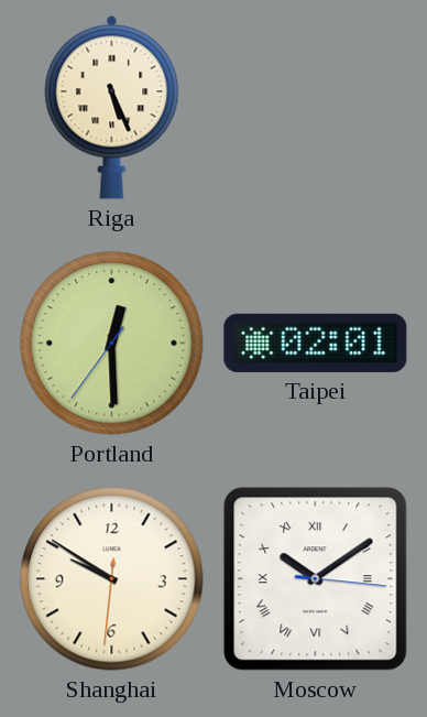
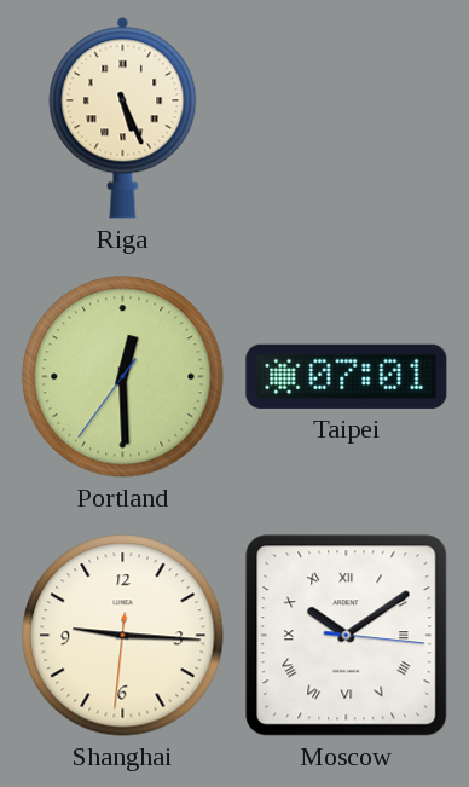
Taipei: 02:01 -> 07:01 (347, 376)
Shanghai: 9:50 -> 9:15 (123, 636)
